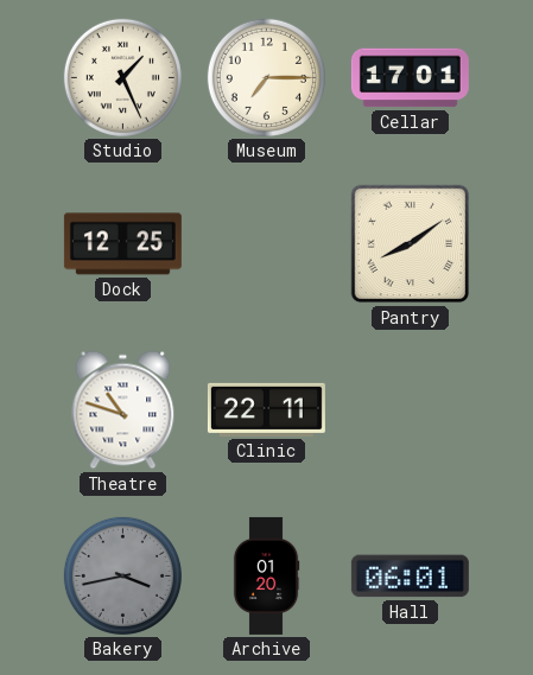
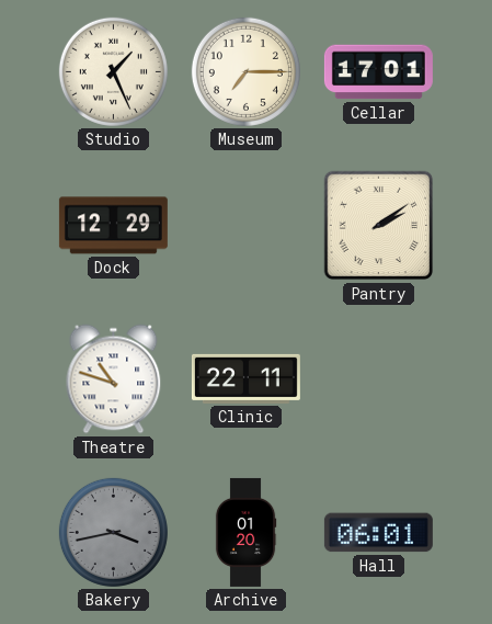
Dock: 12:25 -> 12:29 (113, 226)
Pantry: 8:09 -> 2:09 (379, 226)
